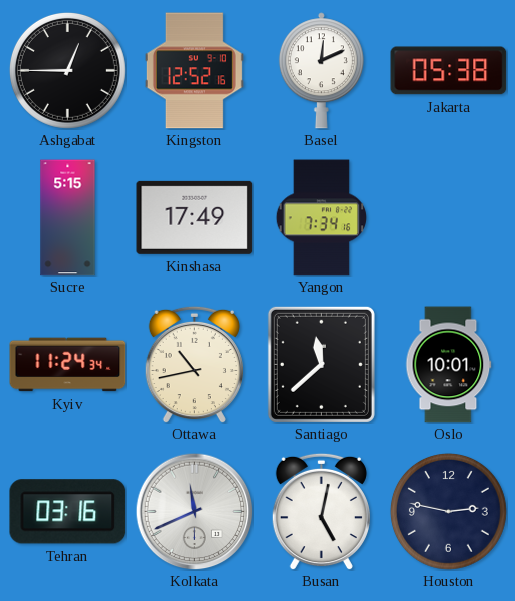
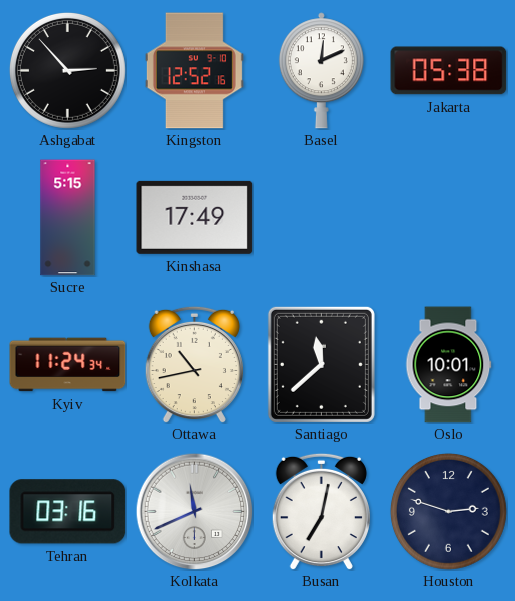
Ashgabat: 12:45 -> 2:53 (67, 70)
Yangon: 7:34 -> none (321, 218)
Busan: 5:02 -> 7:02 (321, 511)
Houston: 2:47 -> 2:48 (448, 511)
